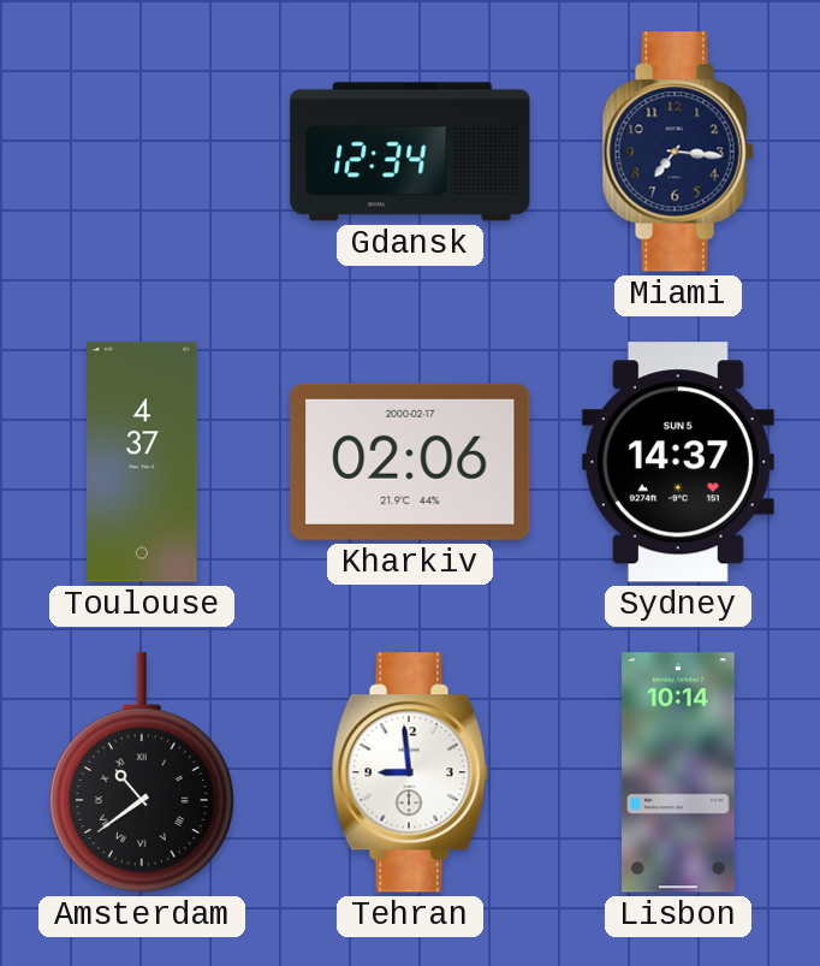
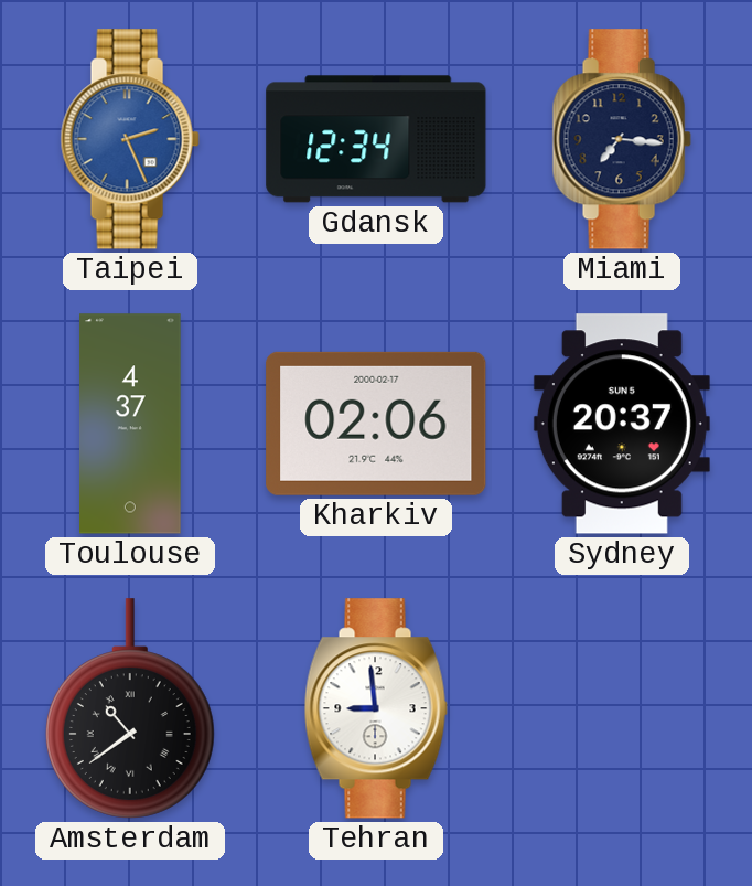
Taipei: none -> 2:26 (130, 139)
Sydney: 14:37 -> 20:37 (622, 424)
Lisbon: 10:14 -> none (679, 772)
